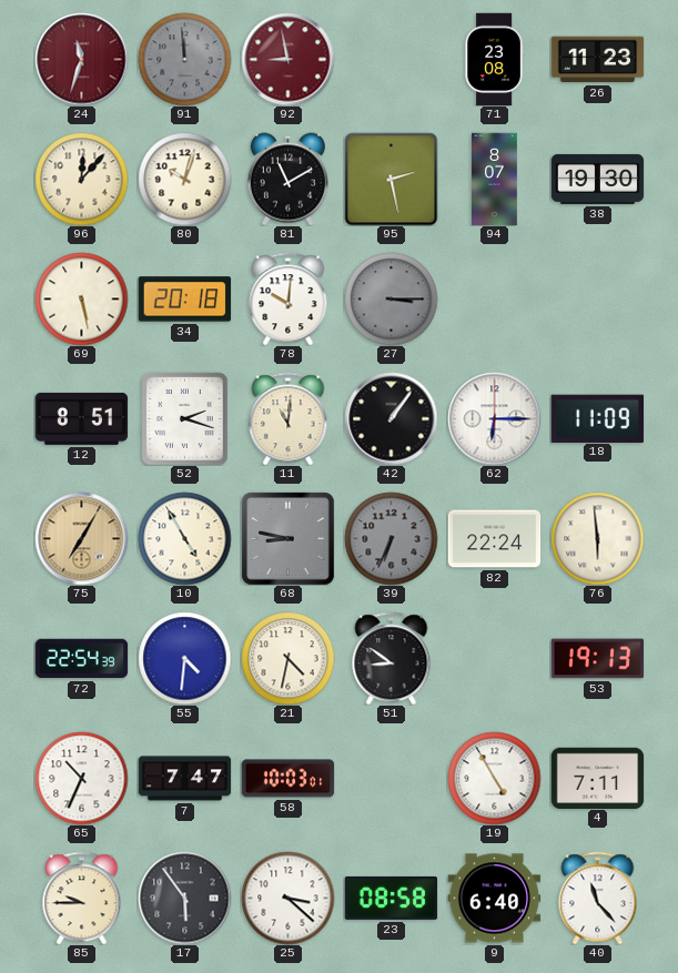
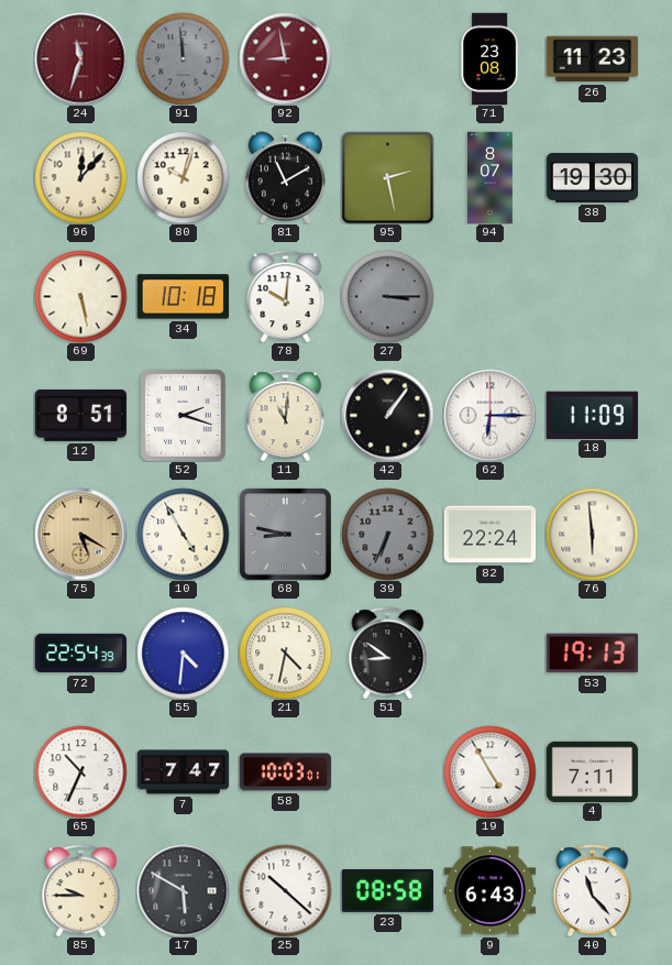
34: 20:18 -> 10:18 (183, 297)
75: 7:05 -> 5:20 (80, 534)
17: 5:54 -> 5:50 (183, 890)
25: 3:22 -> 10:22 (285, 890)
9: 6:40 -> 6:43 (489, 891)
